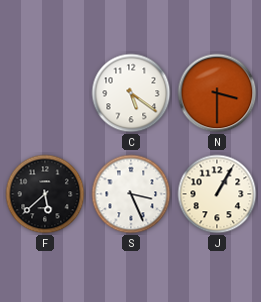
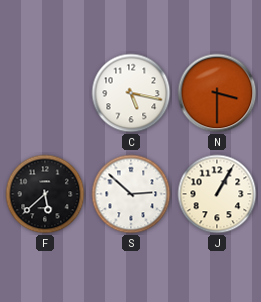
C: 5:21 -> 5:17 (131, 93)
S: 3:26 -> 2:52 (131, 194)
